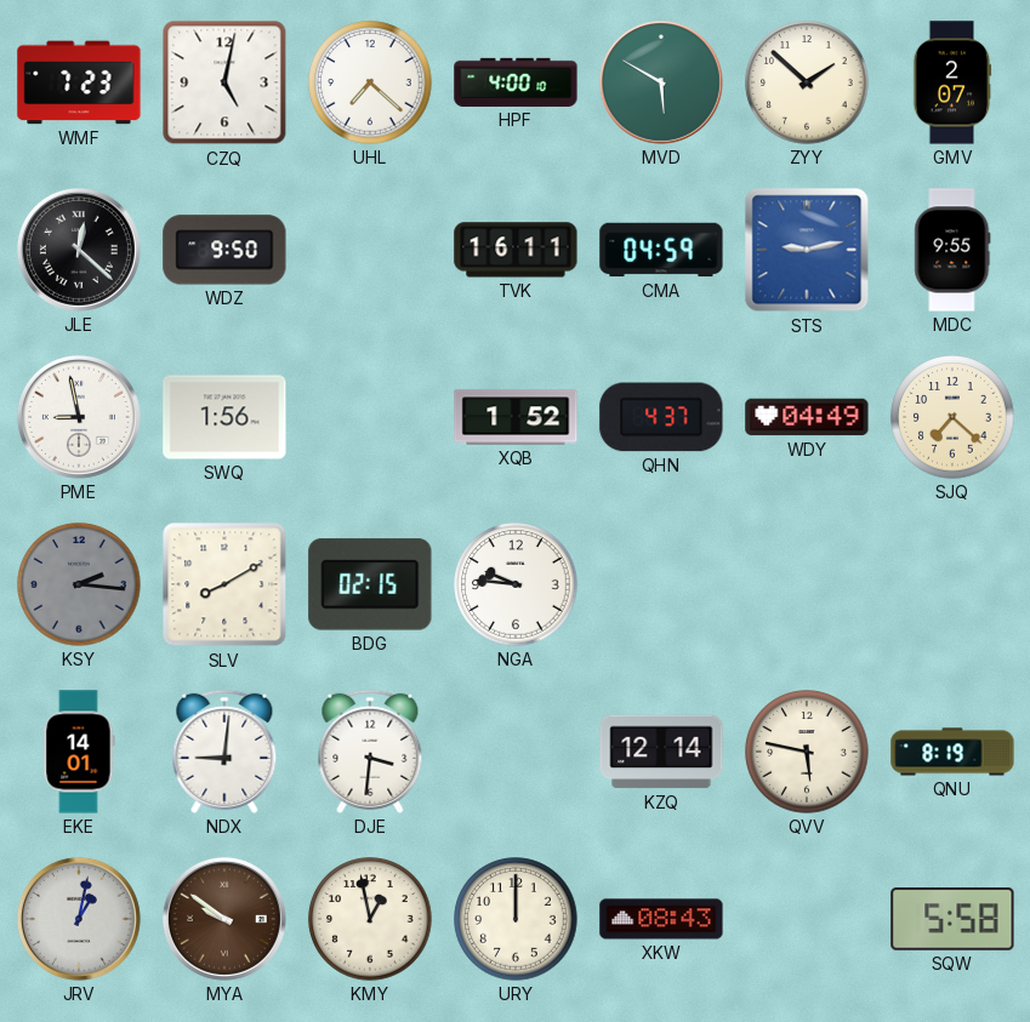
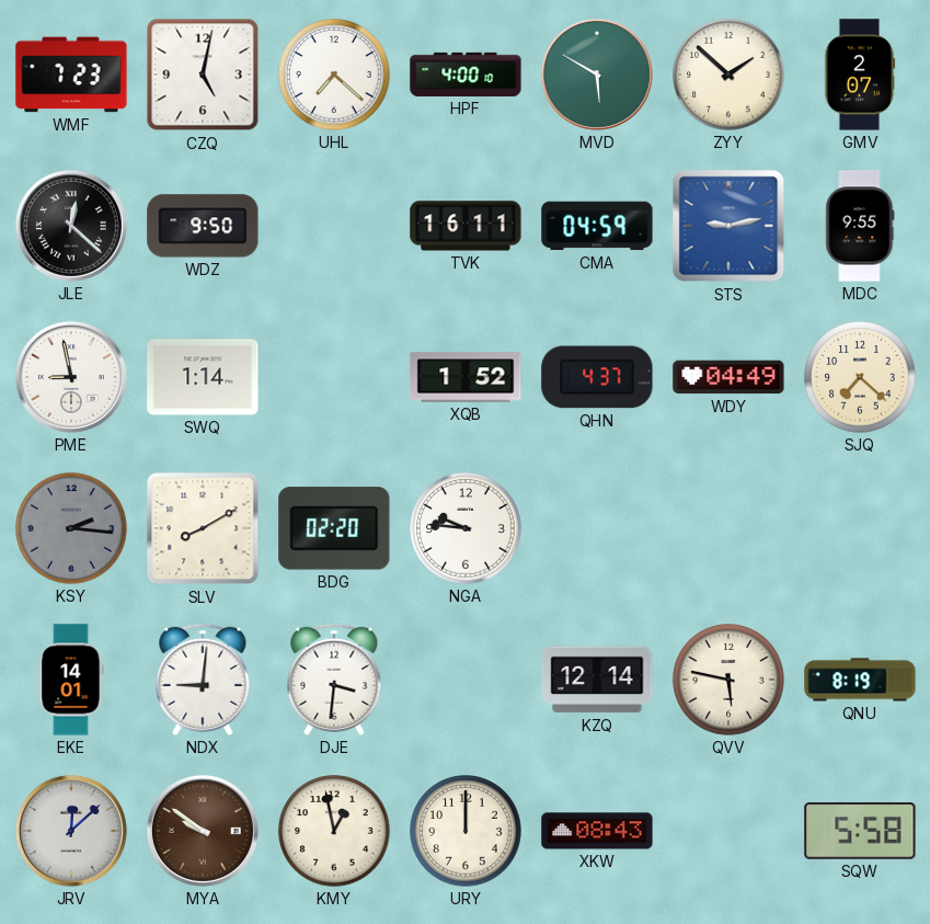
SWQ: 1:56 -> 1:14 (203, 377)
BDG: 02:15 -> 02:20 (334, 528)
JRV: 1:02 -> 12:08 (71, 831)
